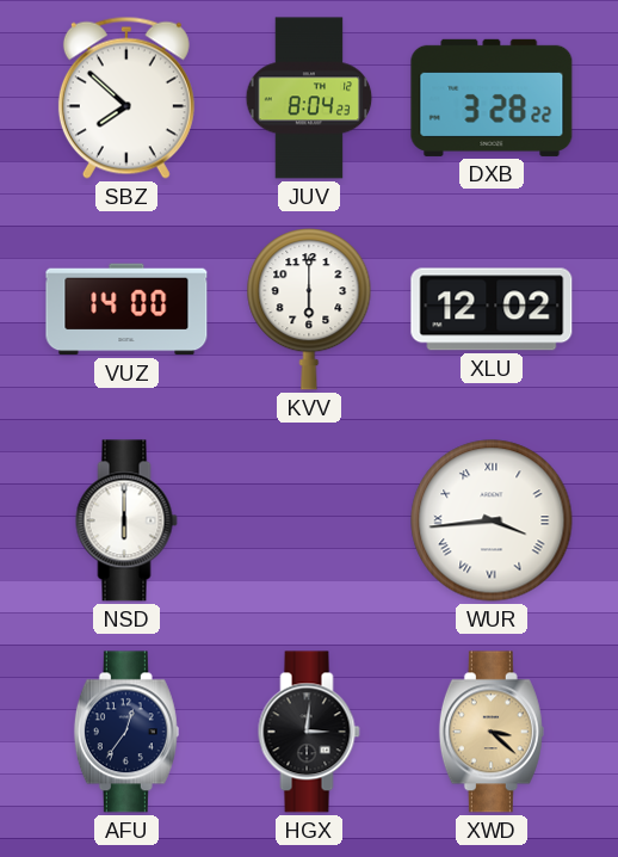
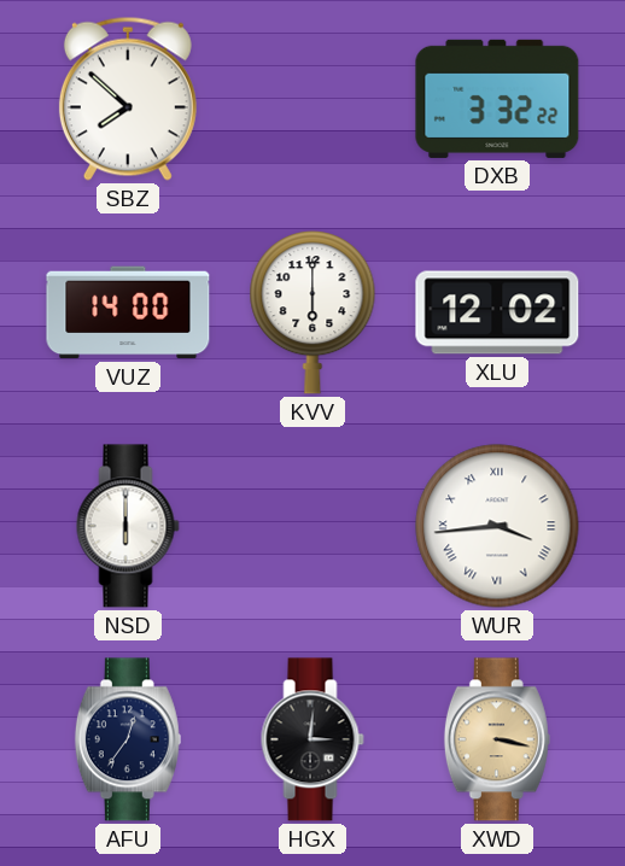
JUV: 8:04 -> none (309, 98)
DXB: 3:28 -> 3:32 (497, 99)
XWD: 3:22 -> 3:17 (497, 739)
